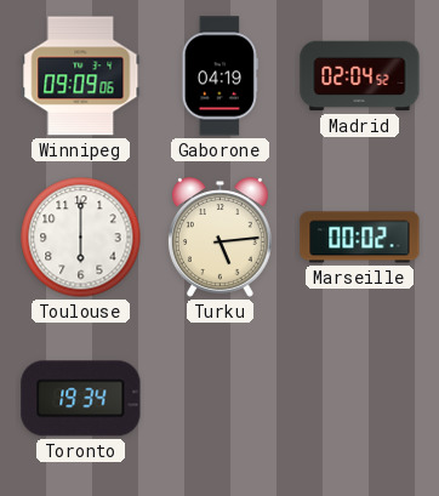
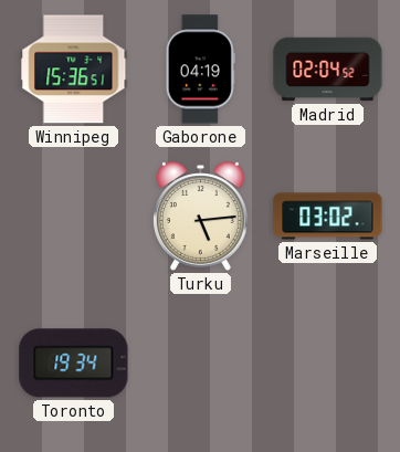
Winnipeg: 09:09 -> 15:36 (74, 70)
Toulouse: 6:00 -> none (81, 238)
Marseille: 00:02 -> 03:02 (328, 217)
